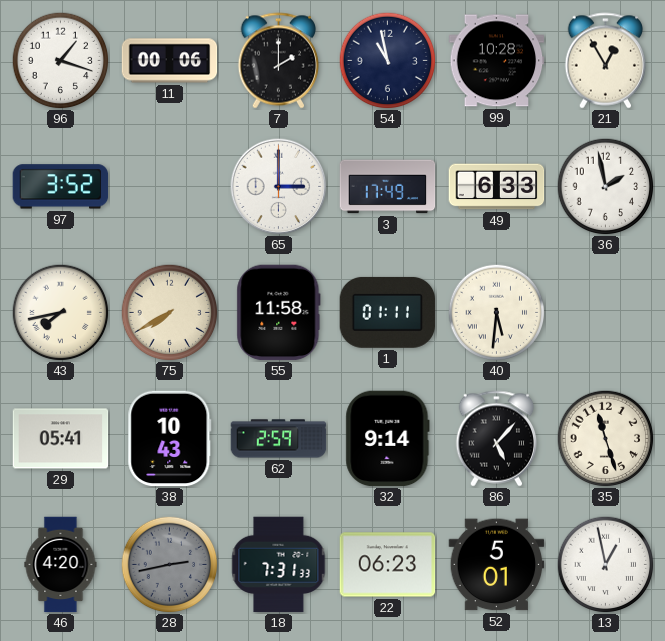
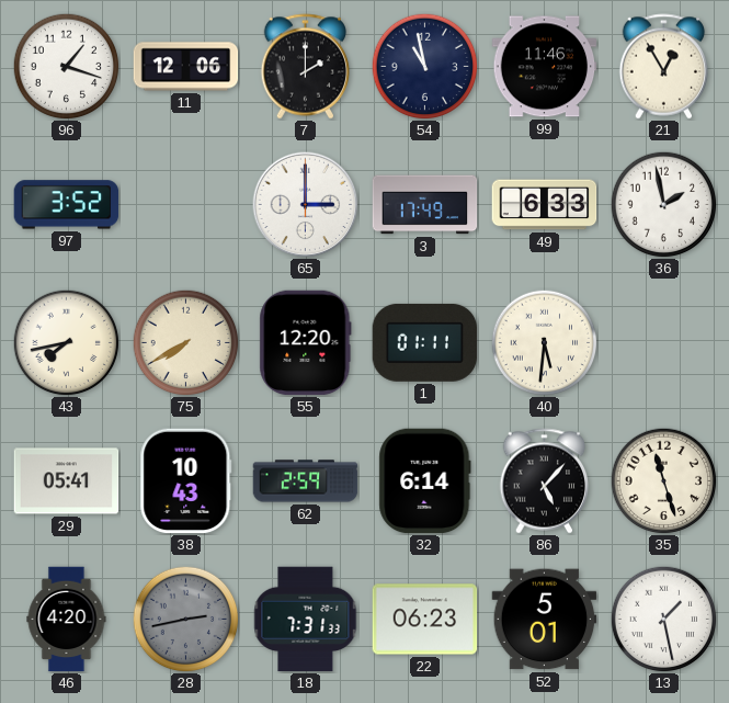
11: 00:06 -> 12:06 (186, 67)
99: 10:28 -> 11:46 (545, 67)
55: 11:58 -> 12:20 (306, 343)
32: 9:14 -> 6:14 (425, 481)
13: 12:58 -> 1:28 (663, 619)
